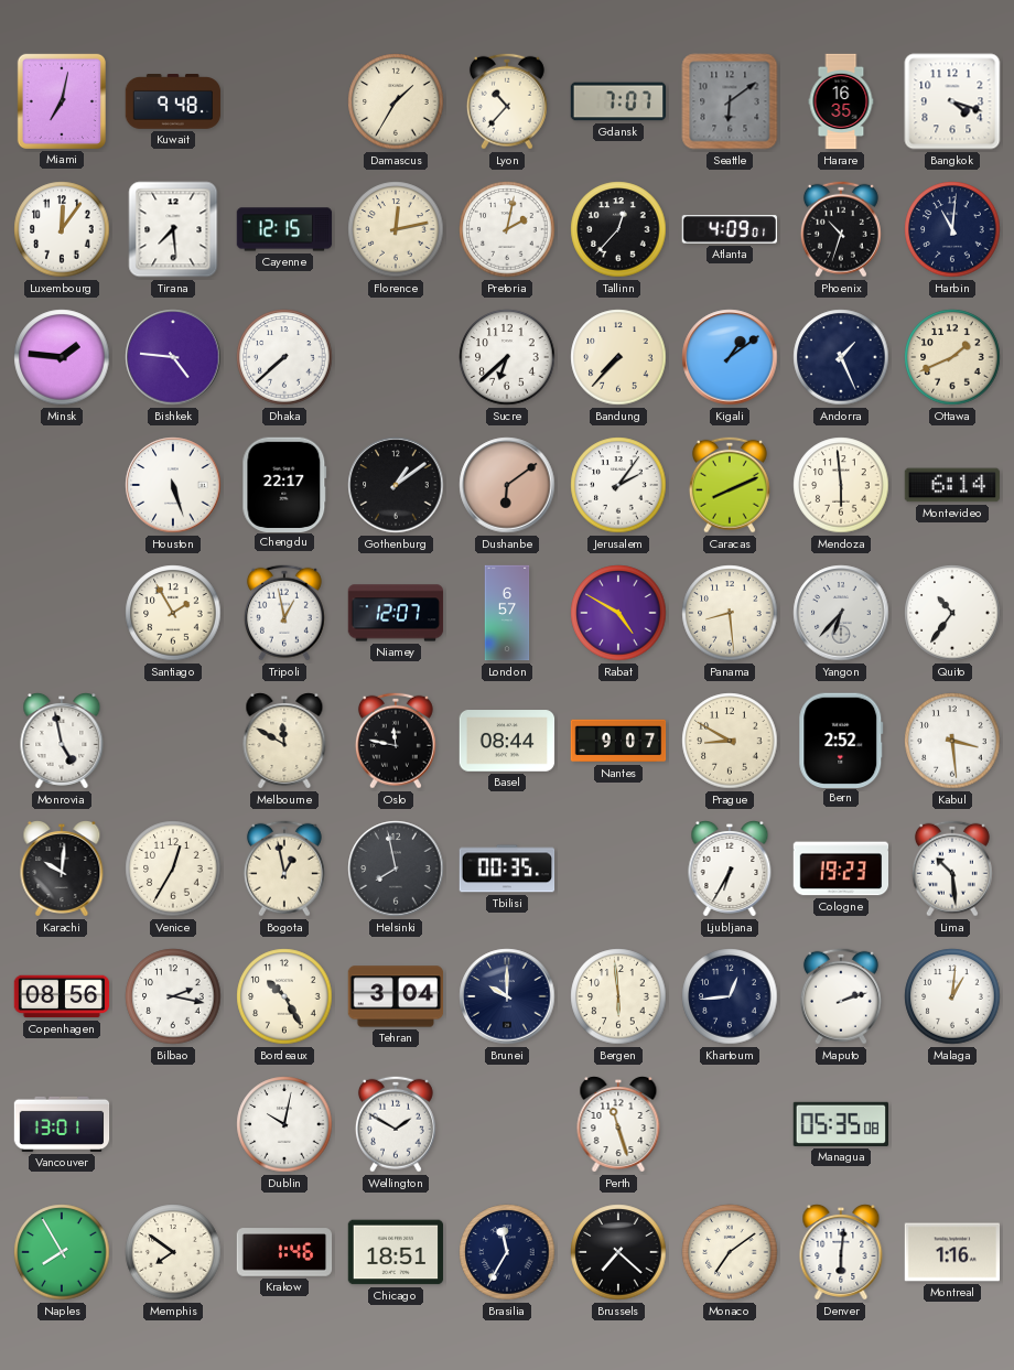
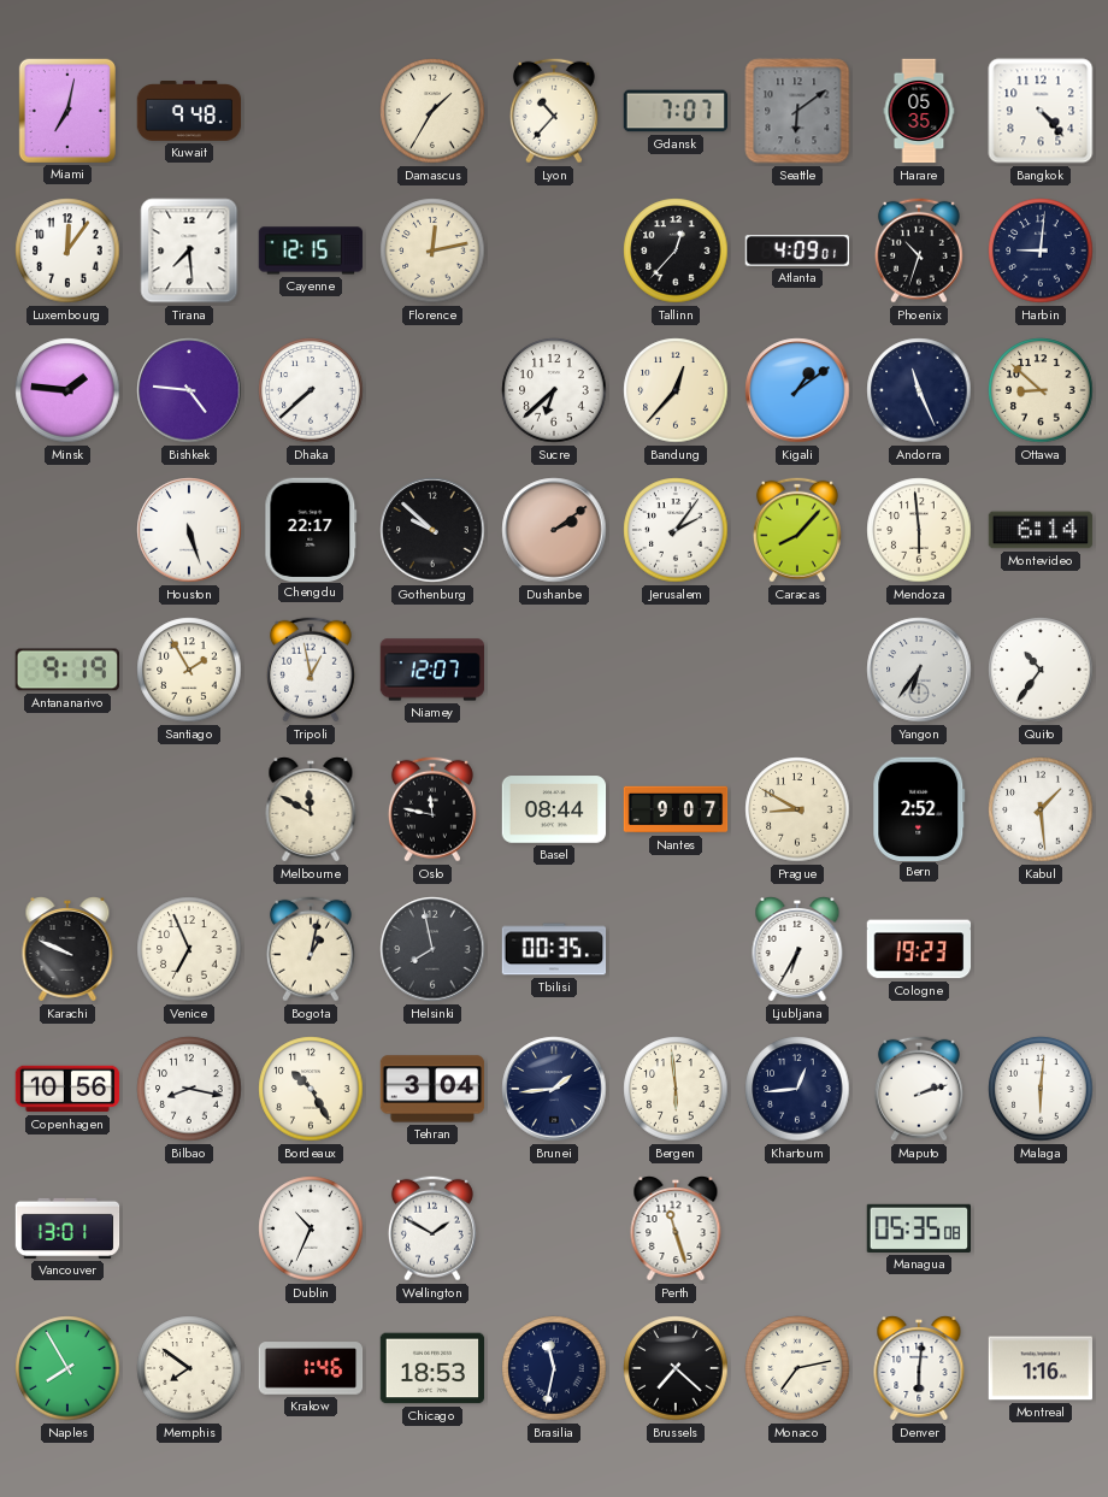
Harare: 16:35 -> 05:35 (919, 111)
Bangkok: 4:18 -> 4:23 (1041, 111)
Pretoria: 2:02 -> none (507, 229)
Harbin: 11:01 -> 9:01 (1041, 251)
Bandung: 7:37 -> 12:37 (676, 390)
Andorra: 1:26 -> 11:26 (919, 390)
Ottawa: 1:41 -> 8:52 (1041, 390)
Gothenburg: 1:09 -> 9:52 (432, 530)
Dushanbe: 6:09 -> 2:09 (554, 530)
Caracas: 8:11 -> 8:07 (797, 530)
Antananarivo: none -> 9:19 (66, 670)
London: 6:57 -> none (507, 613)
Rabat: 4:50 -> none (618, 613)
Panama: 8:29 -> none (730, 613)
Yangon: 6:37 -> 6:36 (919, 670)
Monrovia: 4:58 -> none (62, 742)
Kabul: 3:29 -> 1:29 (1041, 809)
Karachi: 10:01 -> 9:49 (67, 950)
Venice: 12:35 -> 6:56 (189, 949)
Bogota: 12:58 -> 1:02 (311, 949)
Lima: 10:29 -> none (952, 869)
Copenhagen: 08:56 -> 10:56 (67, 1089)
Bilbao: 2:17 -> 8:17 (189, 1089)
Brunei: 10:00 -> 1:44 (554, 1089)
Malaga: 1:01 -> 6:01 (1041, 1089)
Dublin: 10:02 -> 10:34 (311, 1228)
Chicago: 18:51 -> 18:53 (432, 1368)
Brasilia: 11:35 -> 11:32 (554, 1368)
Monaco: 7:09 -> 7:13 (797, 1368)
